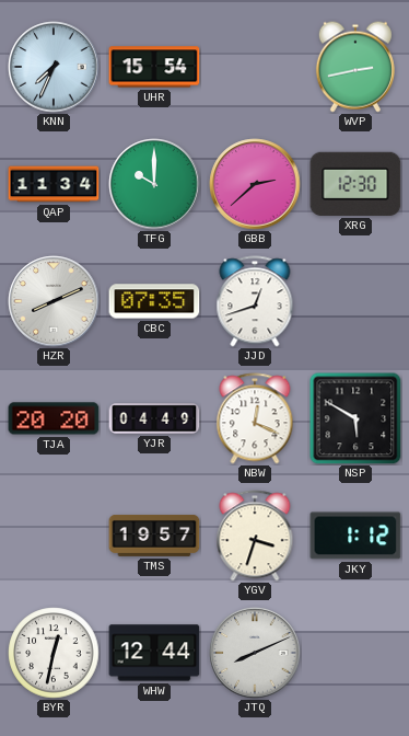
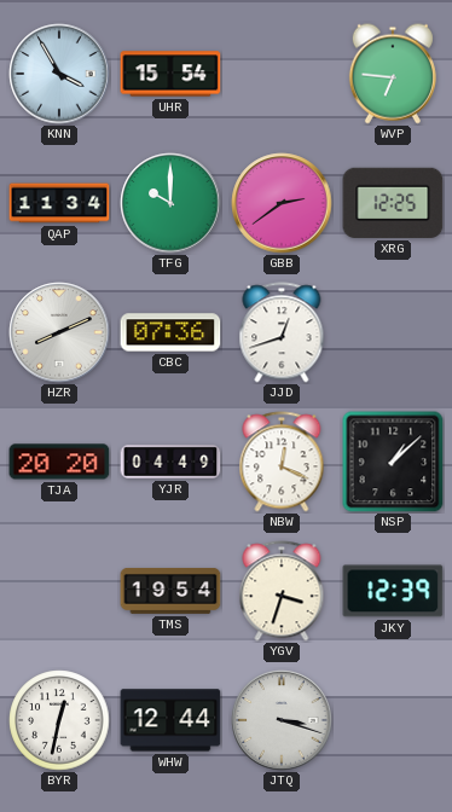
KNN: 7:34 -> 3:55 (59, 74)
WVP: 2:43 -> 6:46 (393, 74)
GBB: 2:38 -> 2:39 (282, 203)
XRG: 12:30 -> 12:25 (393, 203)
CBC: 07:35 -> 07:36 (170, 332)
NSP: 5:50 -> 1:08 (393, 462)
TMS: 19:57 -> 19:54 (170, 592)
JKY: 1:12 -> 12:39 (393, 591)
JTQ: 8:11 -> 3:18 (282, 720)
